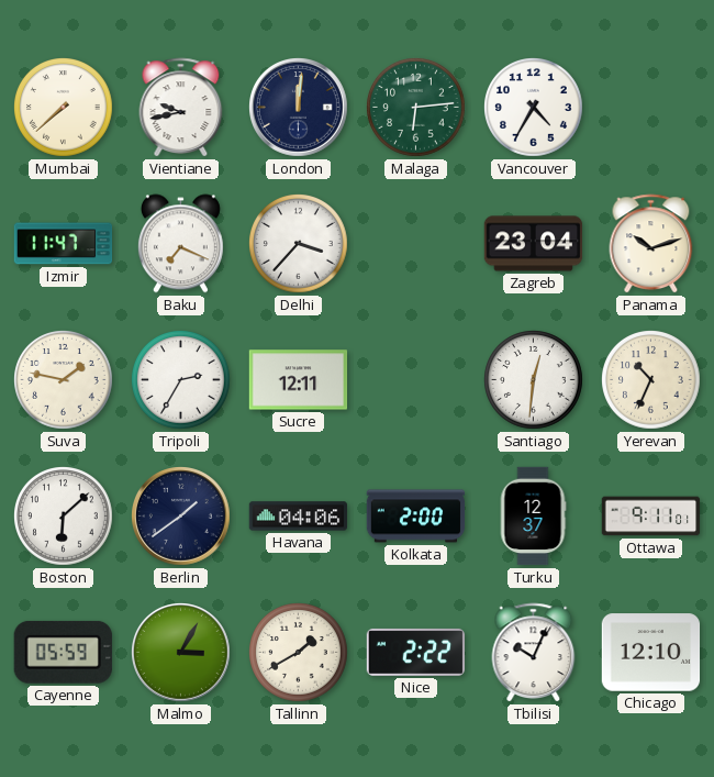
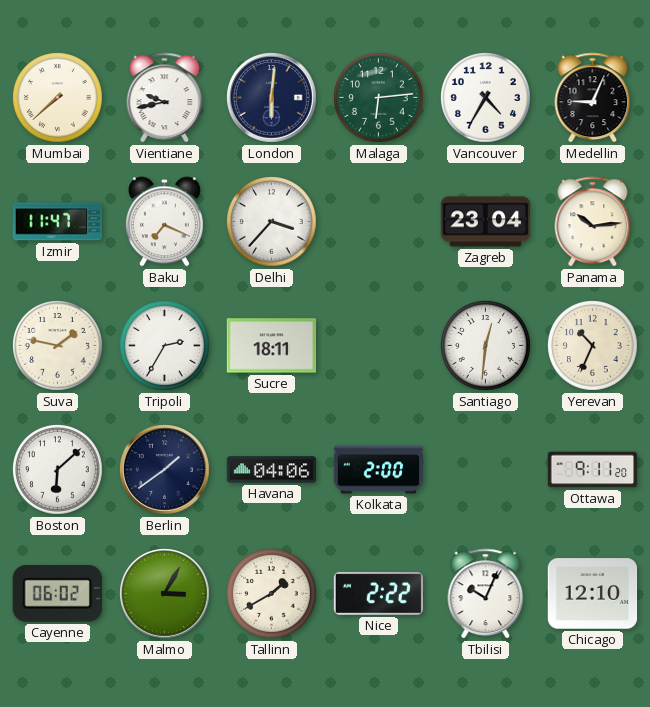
London: 12:01 -> 6:01 (272, 98)
Medellin: none -> 9:04 (593, 98)
Panama: 10:12 -> 10:14 (593, 222)
Sucre: 12:11 -> 18:11 (272, 346)
Turku: 12:37 -> none (533, 517)
Ottawa: 9:11:01 -> 9:11:20 (593, 470)
Cayenne: 05:59 -> 06:02 (57, 593)
